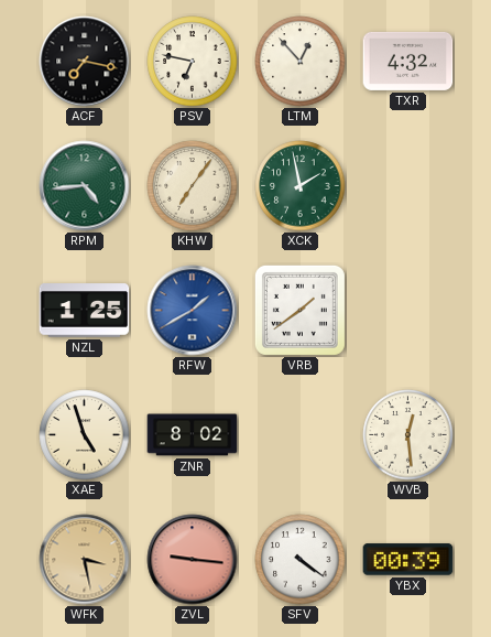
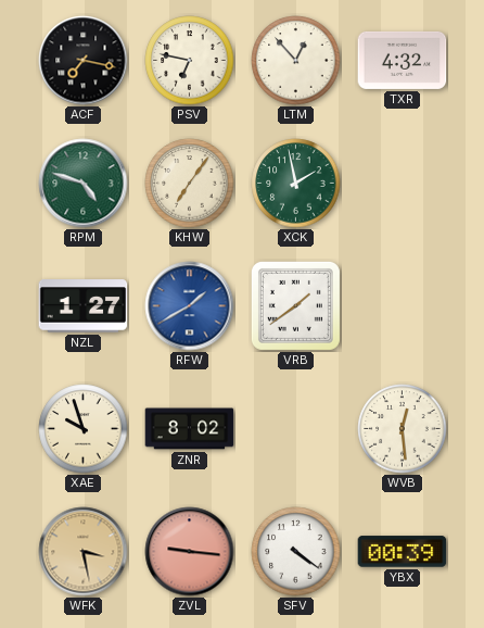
RPM: 4:44 -> 4:48 (84, 184)
NZL: 1:25 -> 1:27 (84, 306)
XAE: 4:57 -> 9:57 (84, 429)
